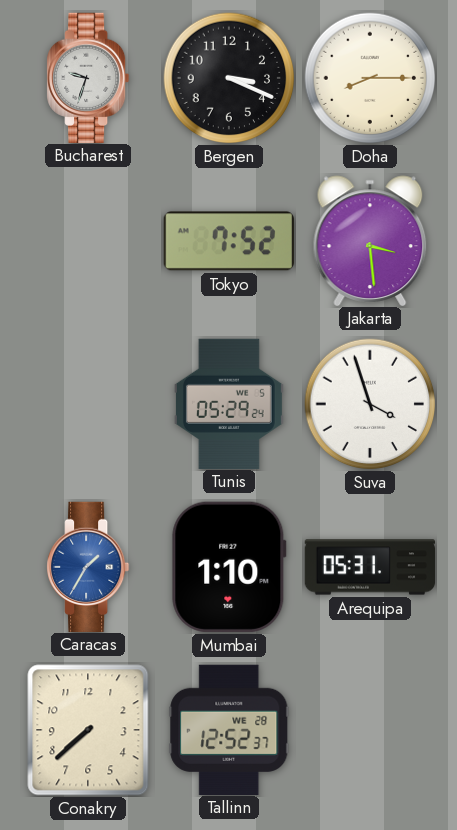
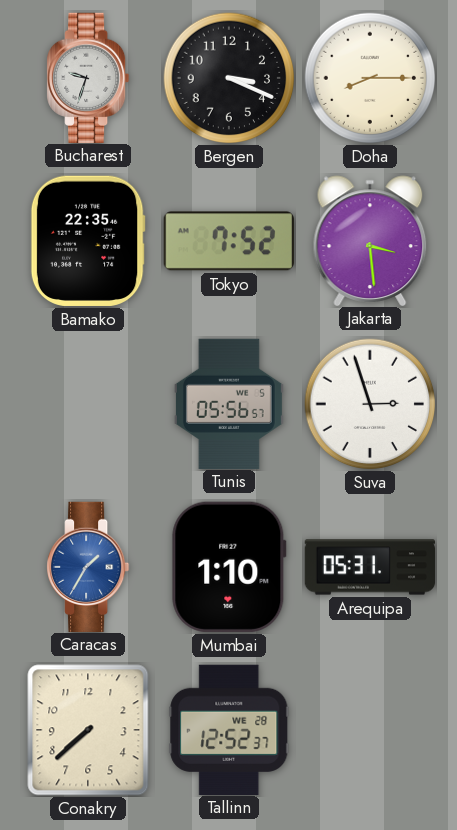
Bamako: none -> 22:35 (88, 241)
Tunis: 05:29 -> 05:56 (229, 403)
Suva: 3:57 -> 2:57 (370, 404)
